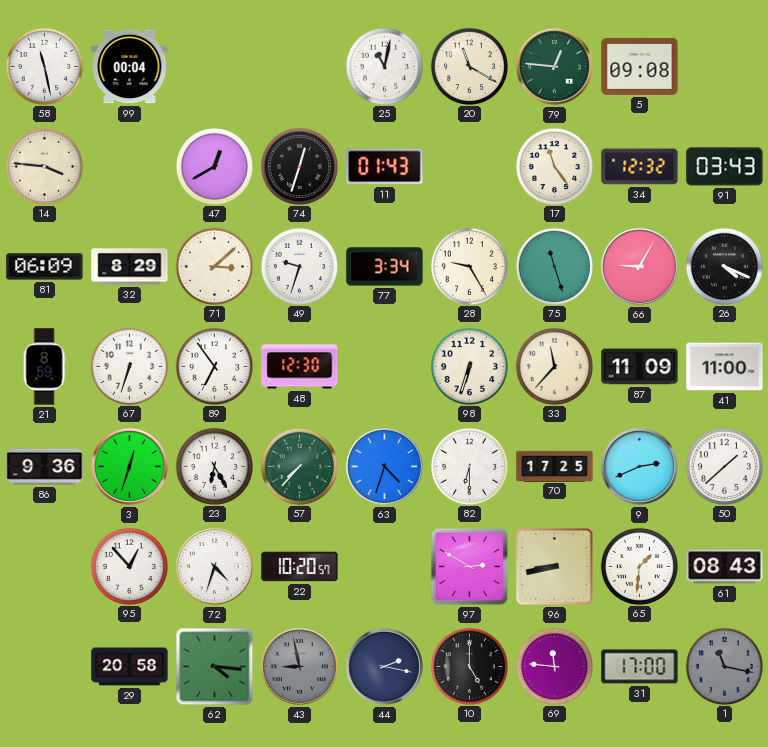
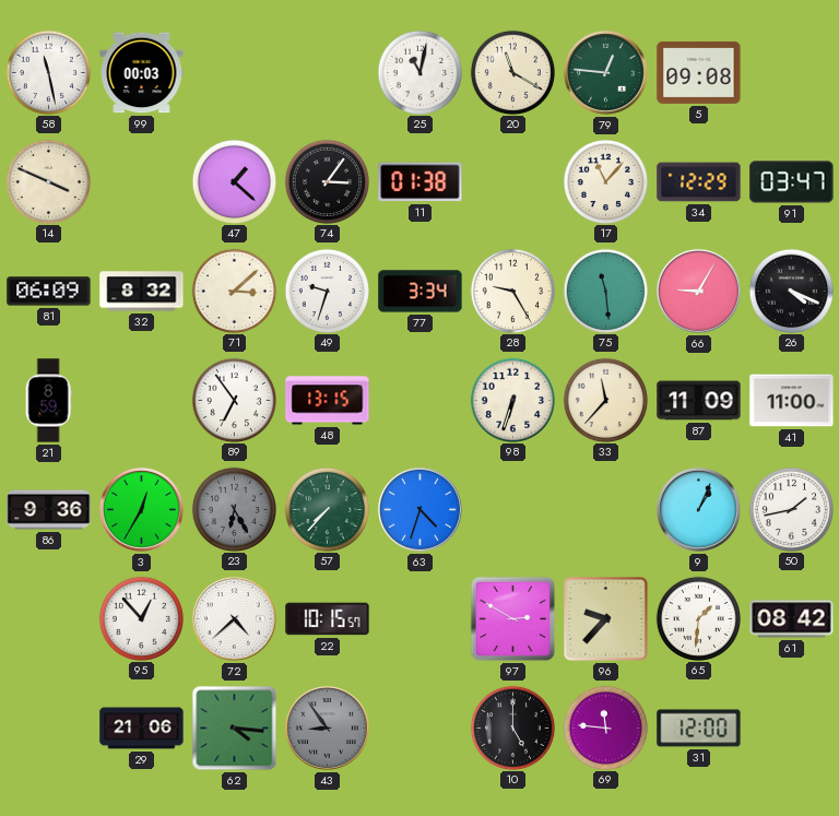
99: 00:04 -> 00:03 (142, 73)
14: 3:46 -> 3:49 (48, 181)
47: 12:40 -> 1:22 (234, 181)
74: 12:33 -> 3:06 (327, 181)
11: 01:43 -> 01:38 (421, 182)
17: 11:24 -> 11:07 (605, 181)
34: 12:32 -> 12:29 (699, 182)
91: 03:43 -> 03:47 (792, 182)
32: 8:29 -> 8:32 (142, 292)
75: 11:27 -> 11:29 (605, 291)
67: 6:33 -> none (129, 366)
48: 12:30 -> 13:15 (328, 401)
3: 12:33 -> 12:35 (141, 509)
23 dial: white -> grey (234, 509)
82: 6:30 -> none (469, 466)
70: 17:25 -> none (555, 466)
9: 2:41 -> 1:04 (698, 509)
50: 1:38 -> 1:43 (791, 509)
72: 4:33 -> 4:38 (234, 618)
22: 10:20 -> 10:15 (328, 619)
96: 8:43 -> 9:37 (606, 619)
61: 08:43 -> 08:42 (792, 619)
29: 20:58 -> 21:06 (142, 729)
43: 8:58 -> 8:54 (327, 728)
44: 2:17 -> none (384, 666)
31: 17:00 -> 12:00 (699, 729)
1: 11:17 -> none (724, 666)
